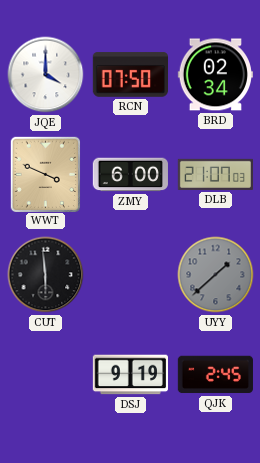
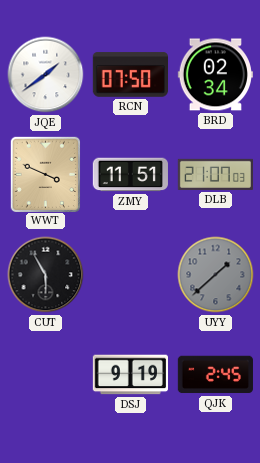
JQE: 4:00 -> 1:39 (46, 75)
ZMY: 6:00 -> 11:51 (130, 175)
CUT: 5:59 -> 5:55 (46, 275)
